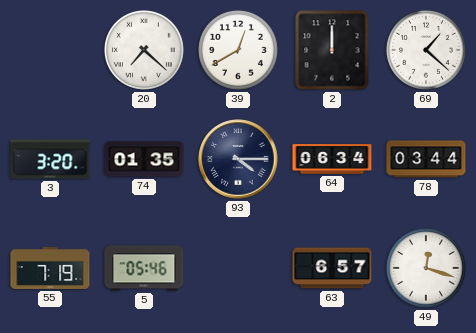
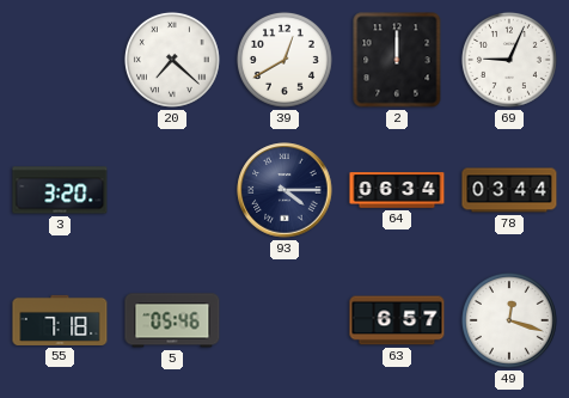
69: 1:22 -> 9:04 (509, 60)
74: 01:35 -> none (144, 159)
55: 7:19 -> 7:18 (60, 320)
